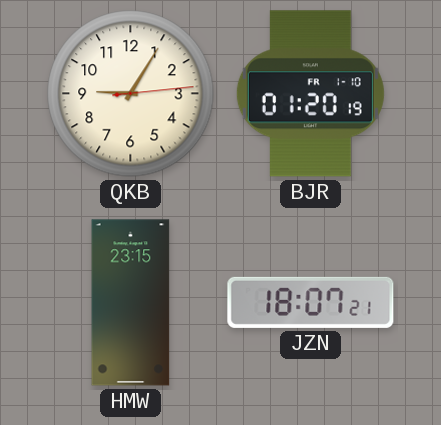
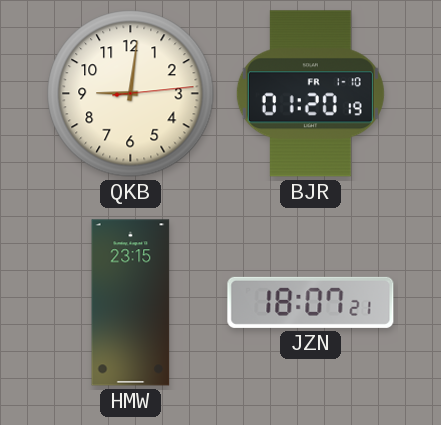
QKB: 9:05 -> 9:01 (131, 94)
